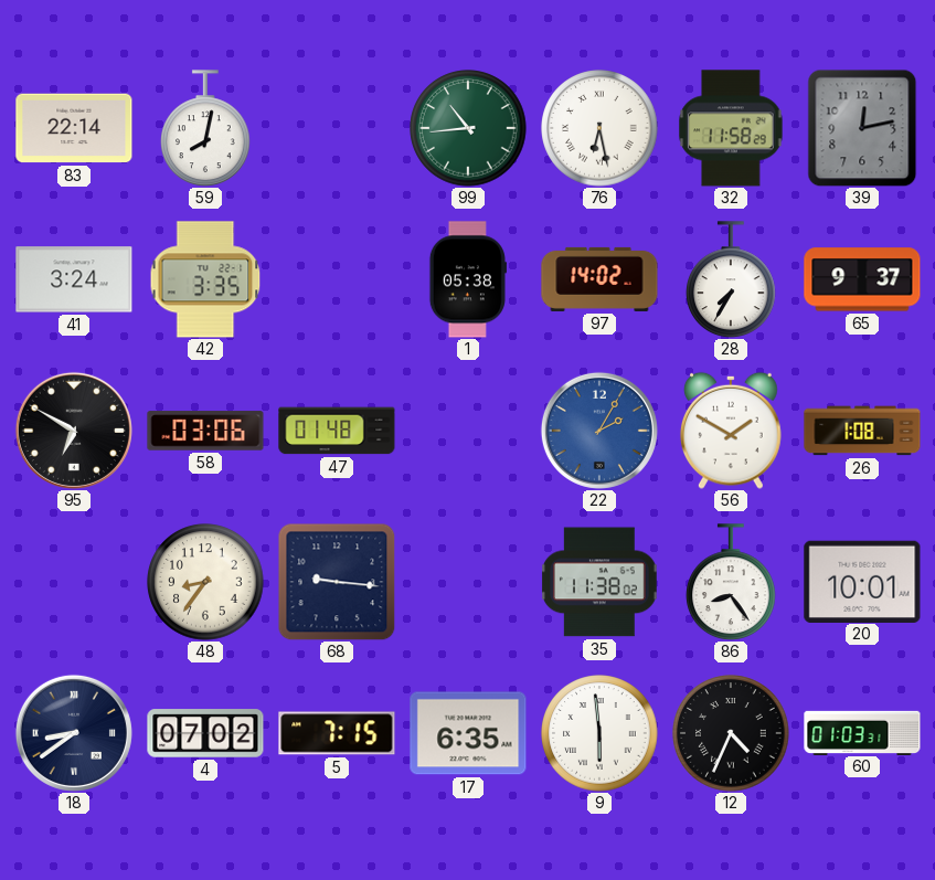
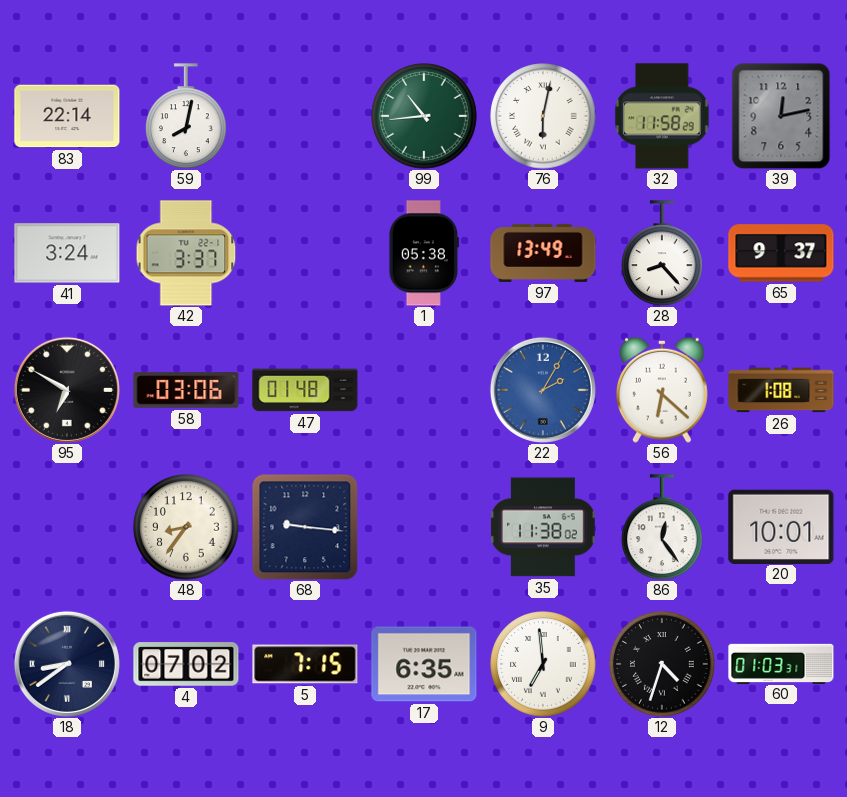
76: 6:28 -> 6:02 (543, 116)
42: 3:35 -> 3:37 (186, 253)
97: 14:02 -> 13:49 (543, 253)
28: 7:35 -> 8:23 (663, 253)
56: 1:50 -> 6:22 (662, 390)
86: 8:24 -> 12:24 (663, 527)
9: 5:59 -> 6:59 (543, 664)
12: 4:34 -> 4:33 (662, 664)
